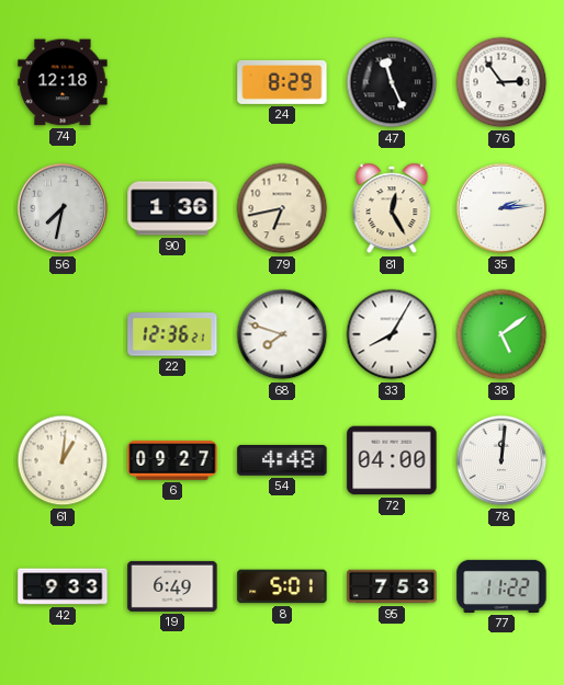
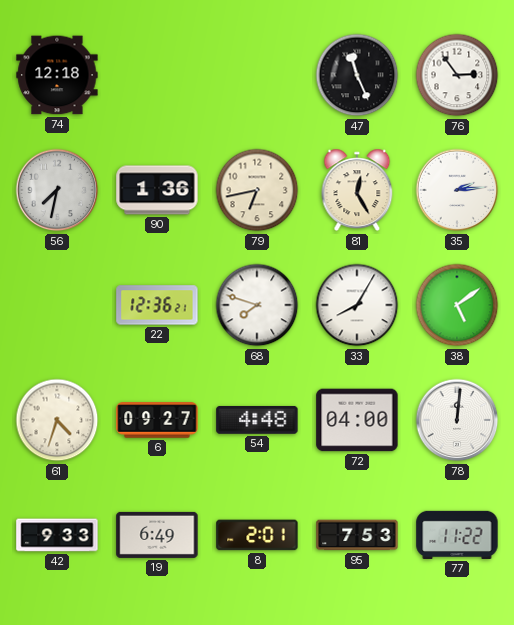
24: 8:29 -> none (282, 82)
61: 1:01 -> 4:33 (57, 420)
8: 5:01 -> 2:01 (257, 535)
